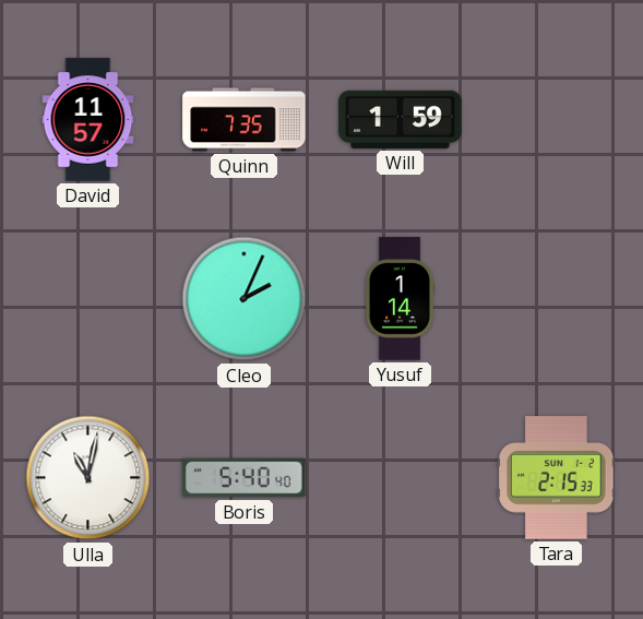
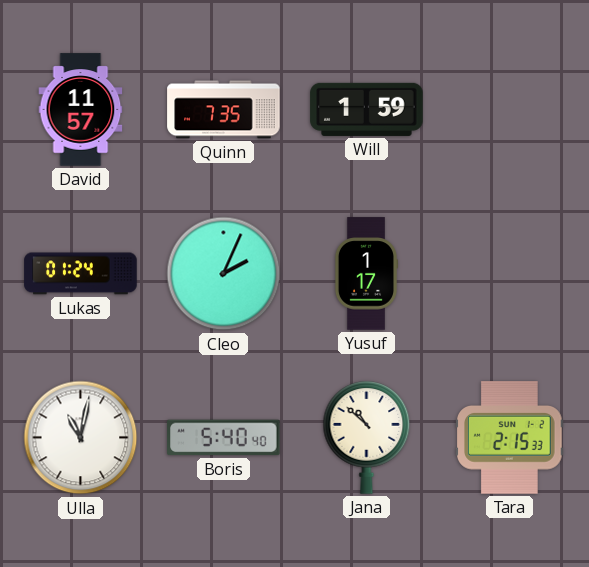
Lukas: none -> 01:24 (81, 274)
Yusuf: 1:14 -> 1:17 (365, 274)
Jana: none -> 10:52 (367, 438)
